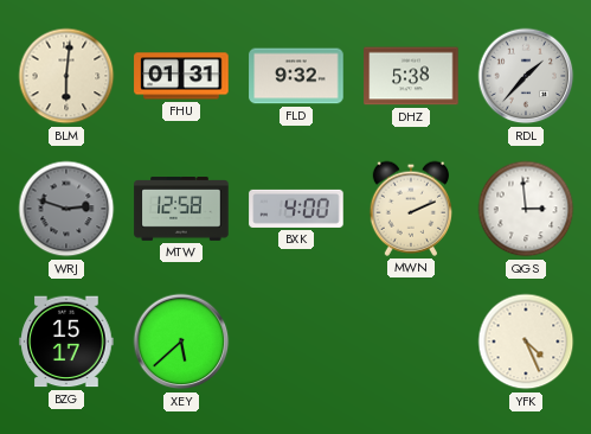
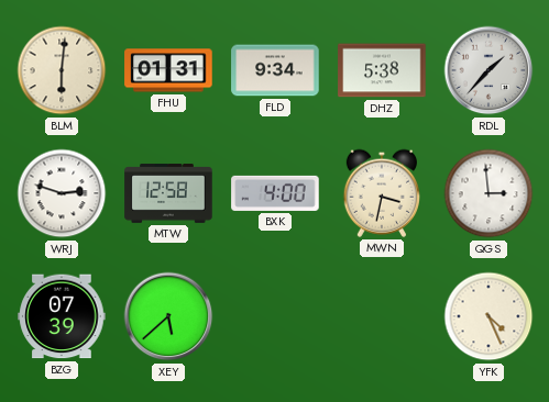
FLD: 9:32 -> 9:34 (275, 70)
WRJ dial: grey -> white (62, 193)
MWN: 2:11 -> 3:32 (381, 193)
BZG: 15:17 -> 07:39 (62, 316)
